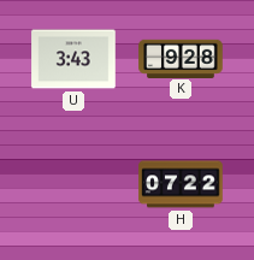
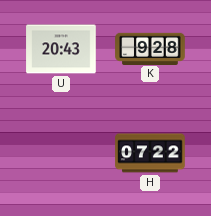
U: 3:43 -> 20:43 (61, 49)
